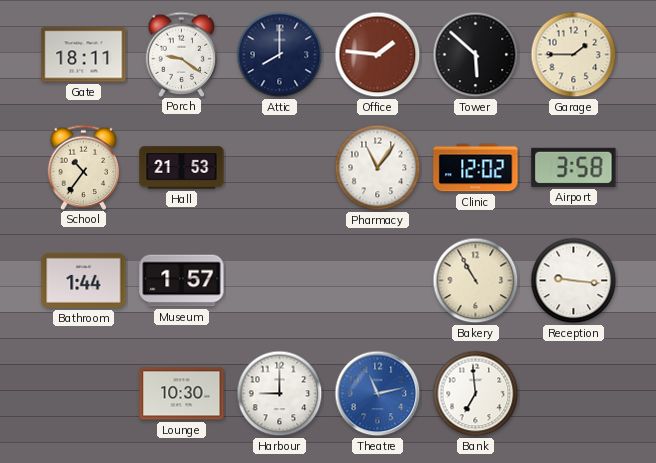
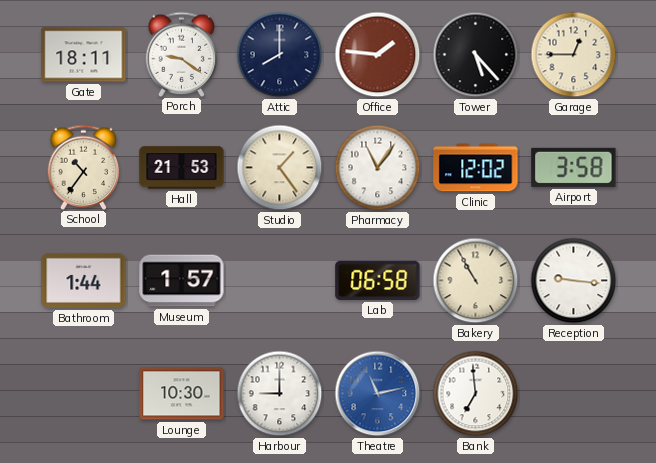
Tower: 5:52 -> 5:23 (476, 55)
Garage: 1:45 -> 12:45 (574, 55)
Studio: none -> 1:24 (280, 168)
Lab: none -> 06:58 (378, 280)
